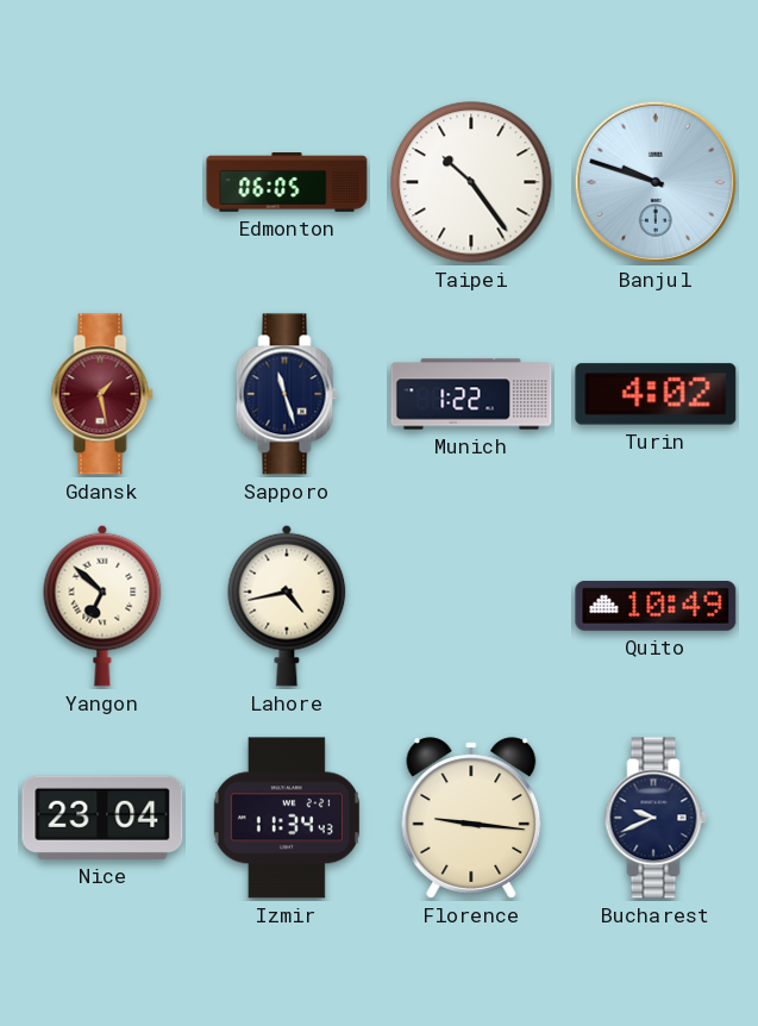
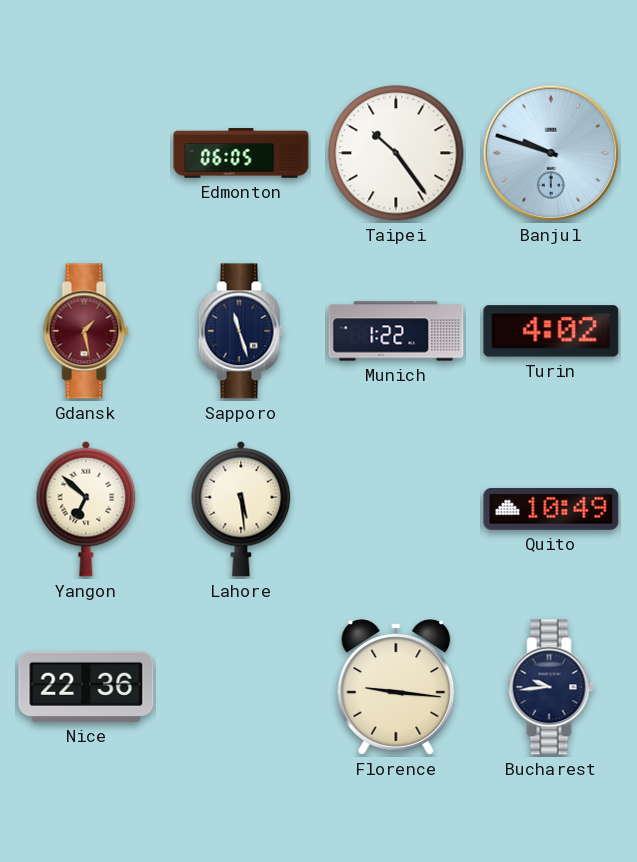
Lahore: 4:43 -> 5:29 (241, 509)
Nice: 23:04 -> 22:36 (86, 687)
Izmir: 11:34 -> none (287, 818)
Bucharest: 9:41 -> 9:44 (551, 687)
